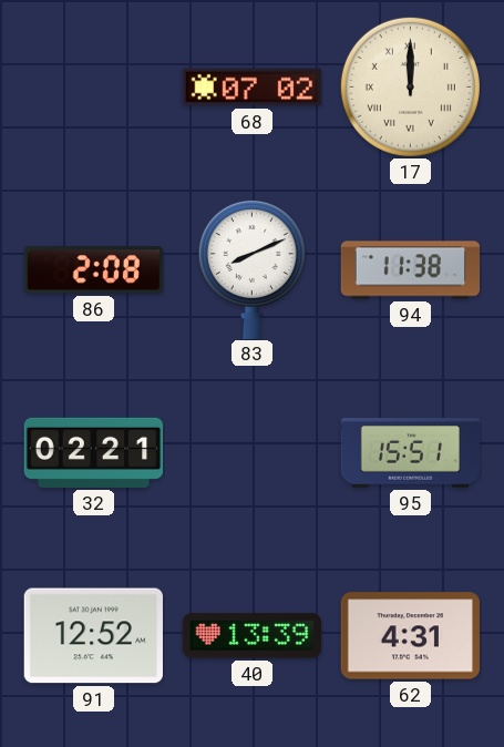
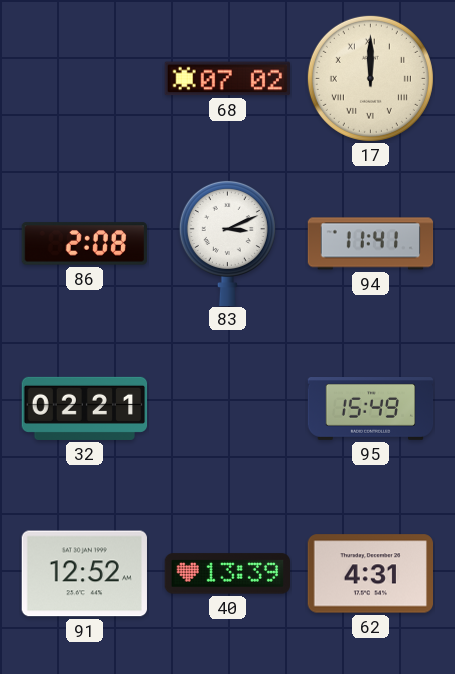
83: 8:11 -> 3:11 (227, 242)
94: 11:38 -> 11:41 (371, 244)
95: 15:51 -> 15:49 (371, 409)
